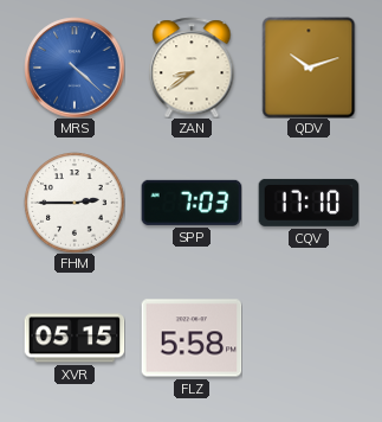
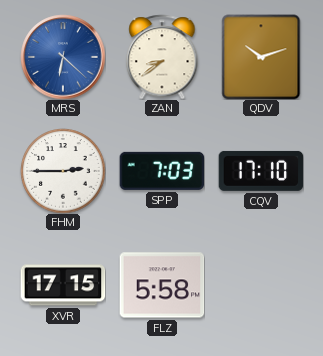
MRS: 4:22 -> 6:22 (63, 57)
XVR: 05:15 -> 17:15 (63, 285)
